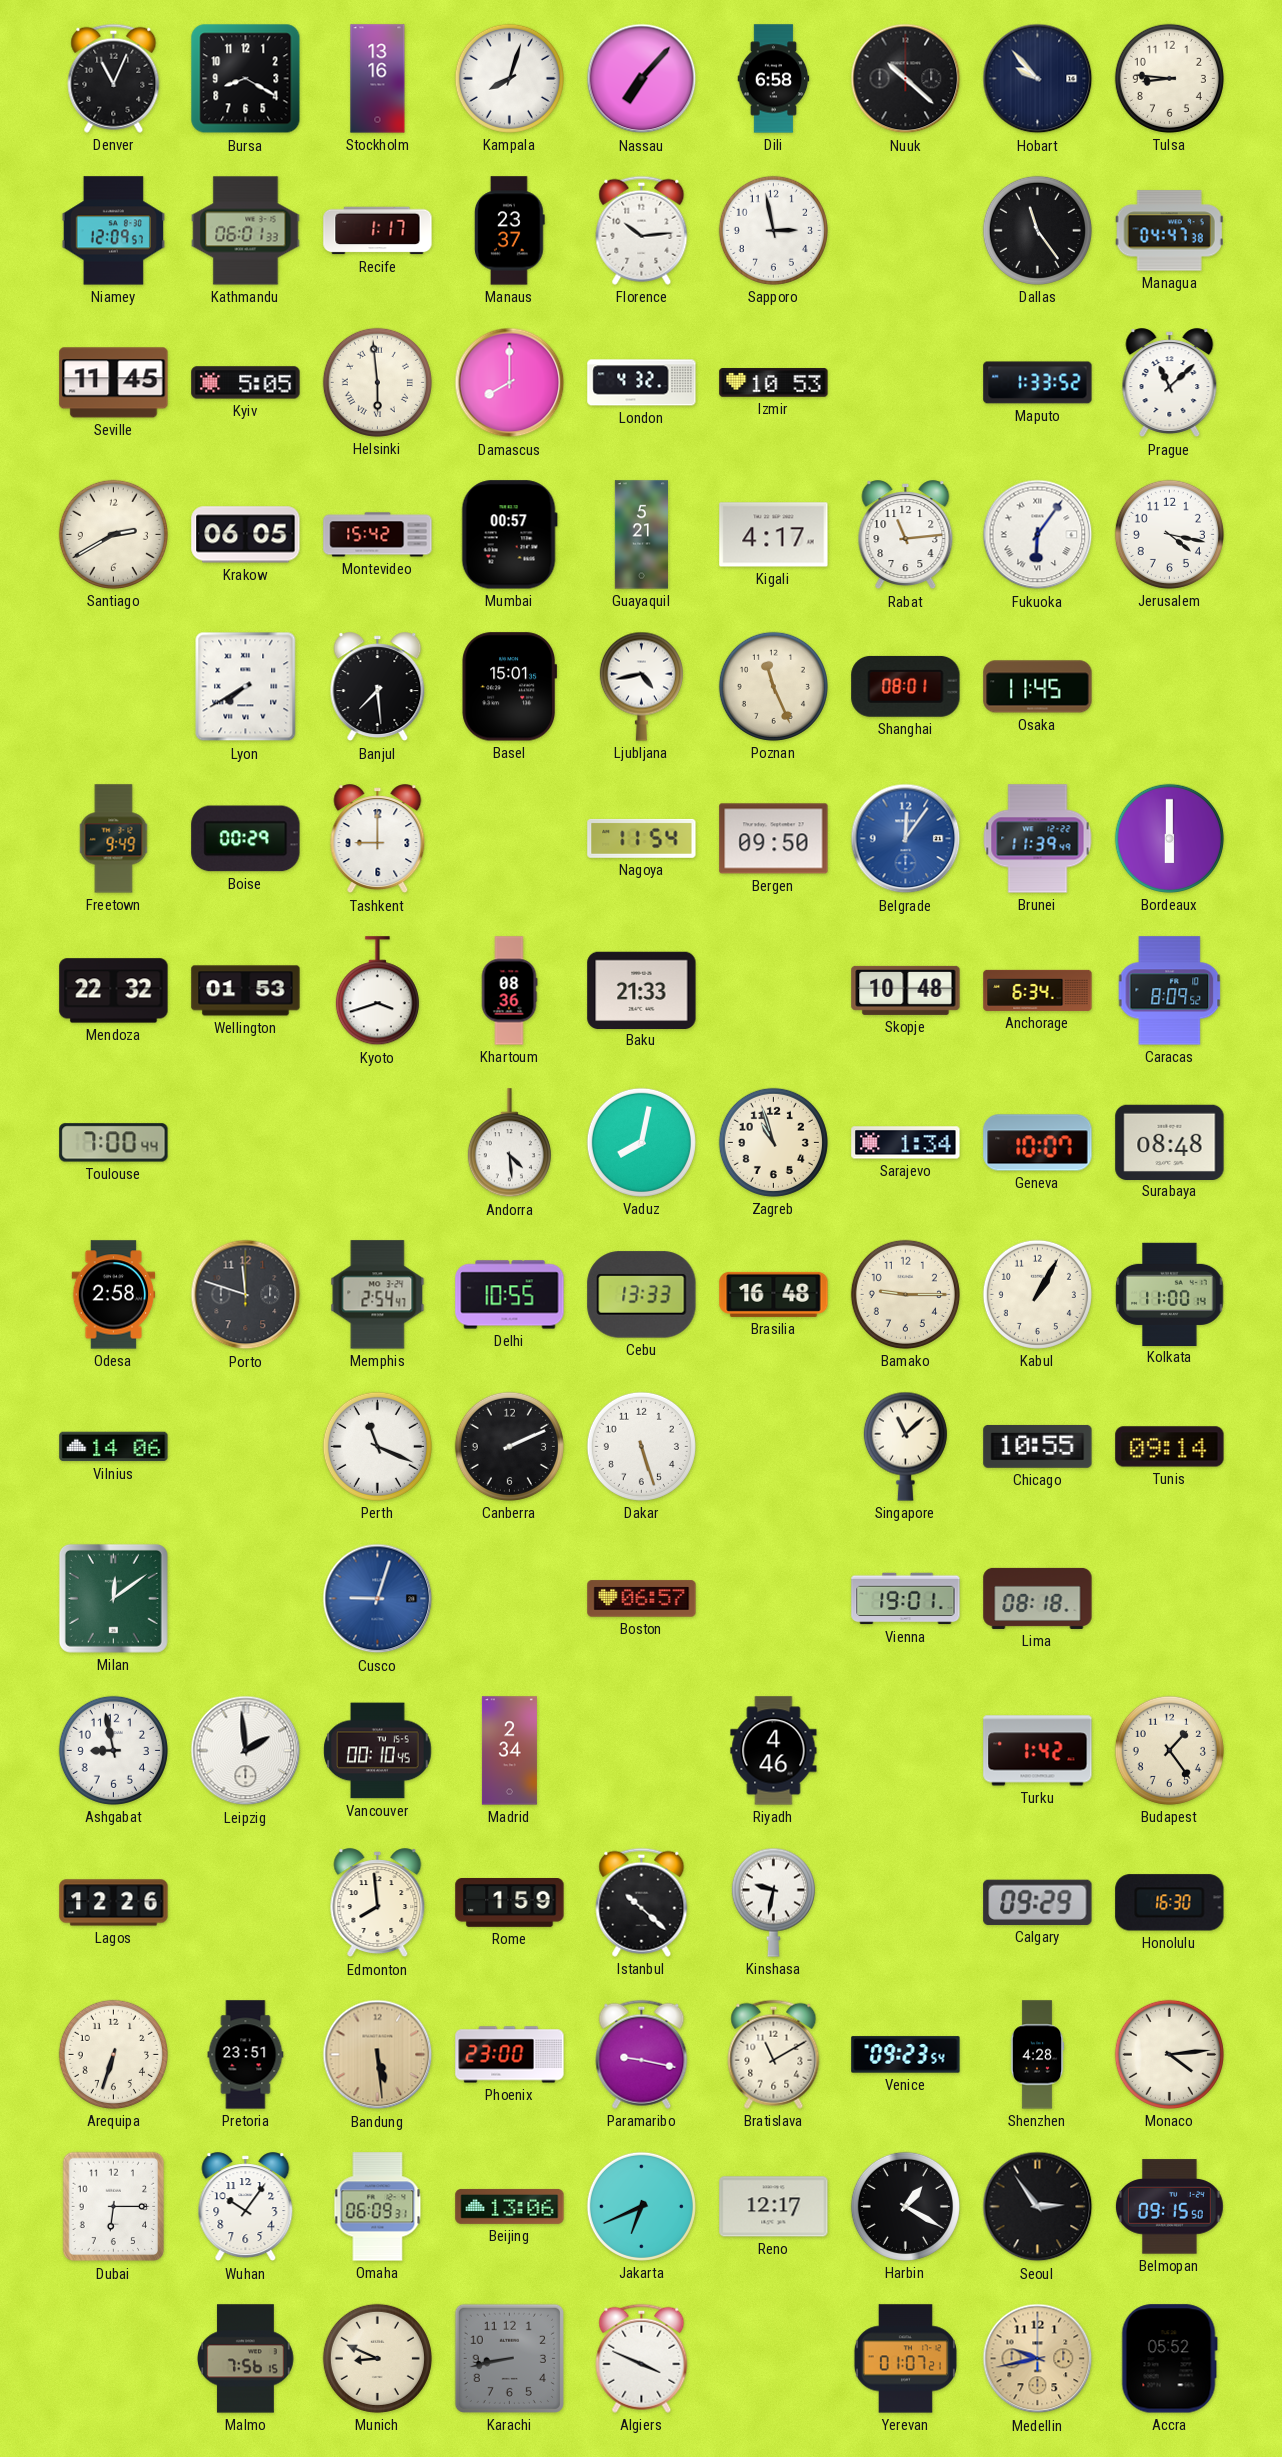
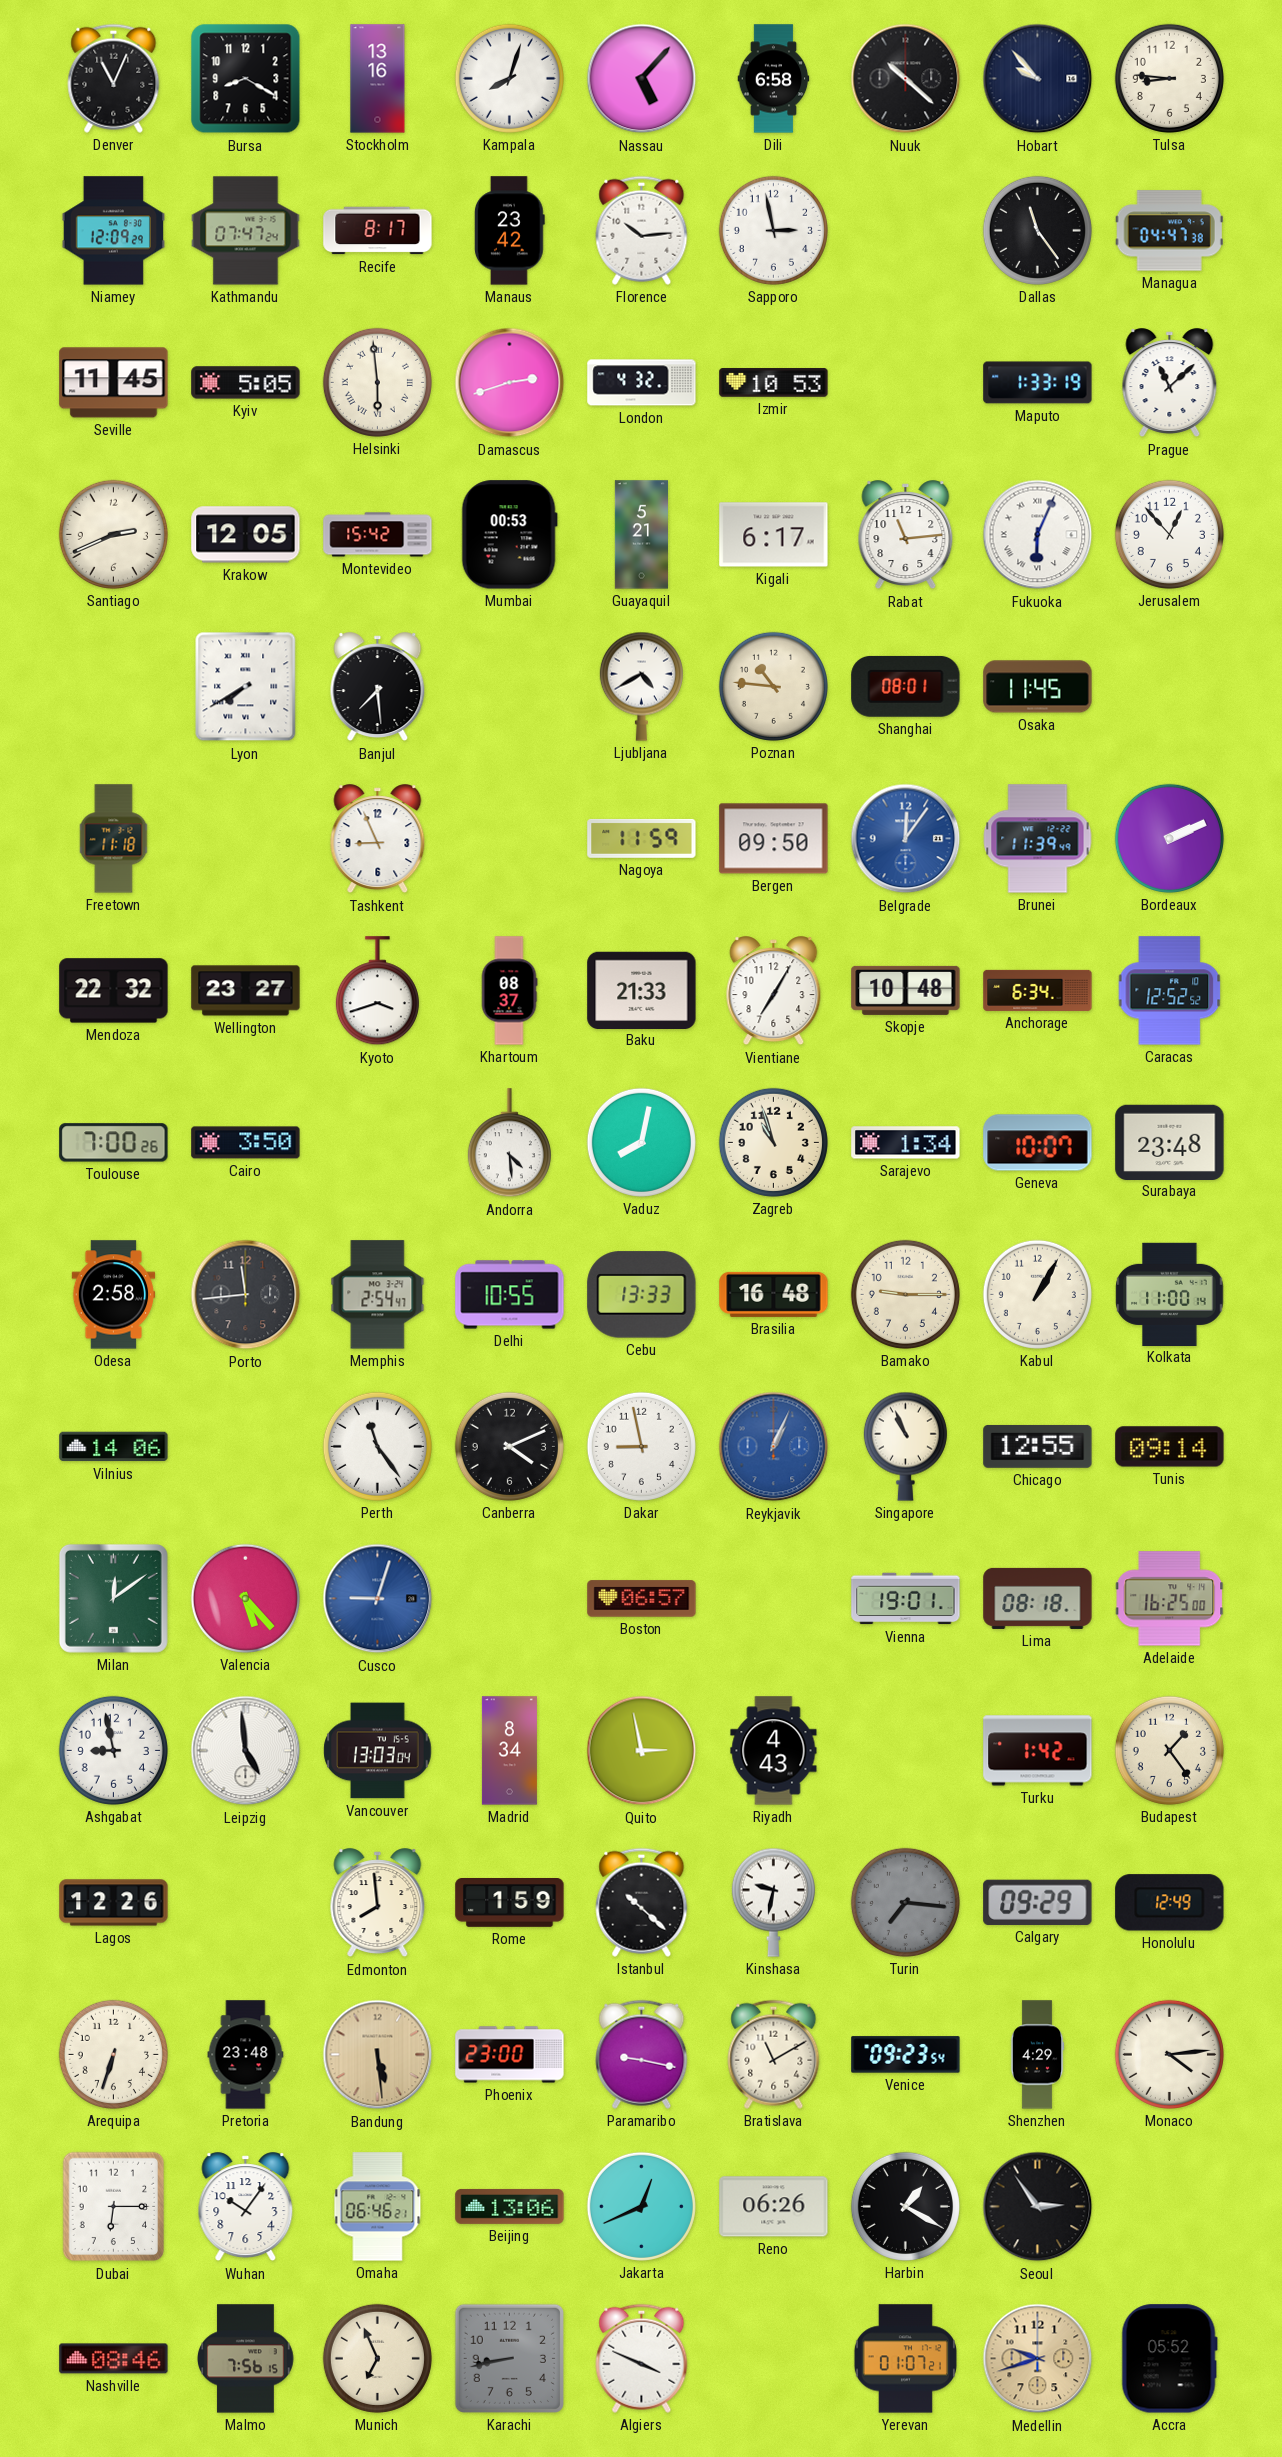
Nassau: 7:07 -> 5:07 (642, 79)
Niamey: 12:09:57 -> 12:09:29 (113, 231)
Kathmandu: 06:01 -> 07:47 (246, 231)
Recife: 1:17 -> 8:17 (378, 231)
Manaus: 23:37 -> 23:42 (509, 231)
Damascus: 8:00 -> 2:42 (510, 383)
Maputo: 1:33:52 -> 1:33:19 (1038, 383)
Santiago: 2:40 -> 2:41 (113, 534)
Krakow: 06:05 -> 12:05 (246, 535)
Mumbai: 00:57 -> 00:53 (509, 535)
Kigali: 4:17 -> 6:17 (774, 535)
Fukuoka: 6:06 -> 6:04 (1038, 535)
Jerusalem: 4:17 -> 12:53 (1169, 534)
Basel: 15:01 -> none (510, 687)
Ljubljana: 4:43 -> 4:40 (641, 686)
Poznan: 11:26 -> 10:46 (773, 686)
Freetown: 9:49 -> 11:18 (114, 839)
Boise: 00:29 -> none (246, 839)
Tashkent: 9:00 -> 8:56 (378, 839)
Nagoya: 11:54 -> 11:59 (642, 838)
Bordeaux: 6:00 -> 2:11 (1169, 838)
Wellington: 01:53 -> 23:27 (246, 991)
Khartoum: 08:36 -> 08:37 (509, 991)
Vientiane: none -> 7:05 (774, 991)
Caracas: 8:09 -> 12:52 (1170, 991)
Toulouse: 7:00:44 -> 7:00:26 (114, 1143)
Cairo: none -> 3:50 (246, 1143)
Surabaya: 08:48 -> 23:48 (1170, 1142)
Porto: 11:48 -> 11:44 (246, 1295)
Perth: 11:19 -> 11:24 (377, 1446)
Canberra: 2:11 -> 4:11 (509, 1446)
Dakar: 5:27 -> 8:58 (641, 1446)
Reykjavik: none -> 1:04 (774, 1447)
Singapore: 11:08 -> 10:56 (905, 1446)
Chicago: 10:55 -> 12:55 (1038, 1446)
Valencia: none -> 5:23 (245, 1598)
Adelaide: none -> 16:25 (1170, 1599)
Leipzig: 1:59 -> 4:59 (246, 1751)
Vancouver: 00:10 -> 13:03 (378, 1751)
Madrid: 2:34 -> 8:34 (509, 1751)
Quito: none -> 2:58 (642, 1751)
Riyadh: 4:46 -> 4:43 (774, 1751)
Turin: none -> 7:16 (905, 1902)
Honolulu: 16:30 -> 12:49 (1170, 1903)
Pretoria: 23:51 -> 23:48 (246, 2055)
Shenzhen: 4:28 -> 4:29 (1037, 2055)
Omaha: 06:09 -> 06:46 (378, 2207)
Jakarta: 6:41 -> 12:41 (641, 2206)
Reno: 12:17 -> 06:26 (774, 2207)
Belmopan: 09:15 -> none (1169, 2207)
Nashville: none -> 08:46 (114, 2359)
Munich: 8:49 -> 6:56 (377, 2358)
Medellin: 9:43 -> 9:42 (1038, 2359)
